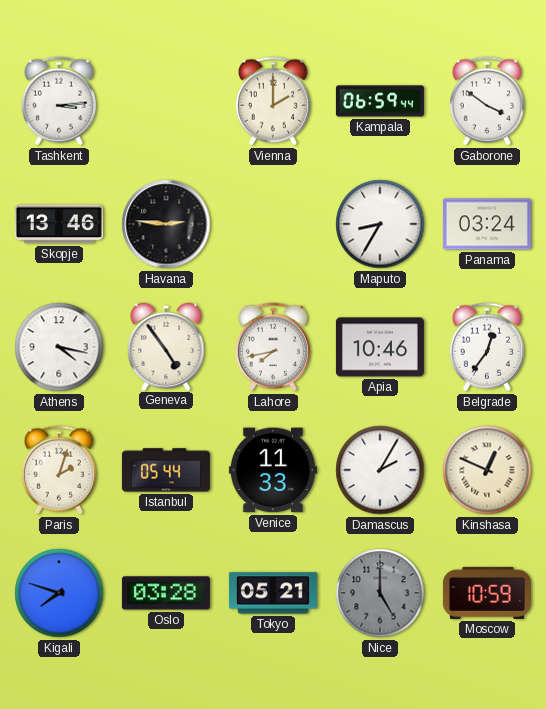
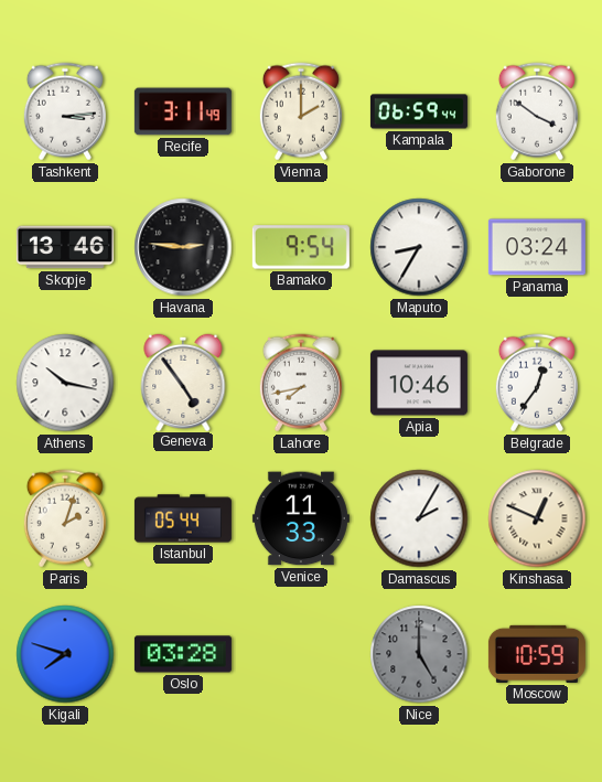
Recife: none -> 3:11 (183, 111)
Bamako: none -> 9:54 (301, 247)
Athens: 4:17 -> 10:17 (65, 383)
Tokyo: 05:21 -> none (273, 593)
